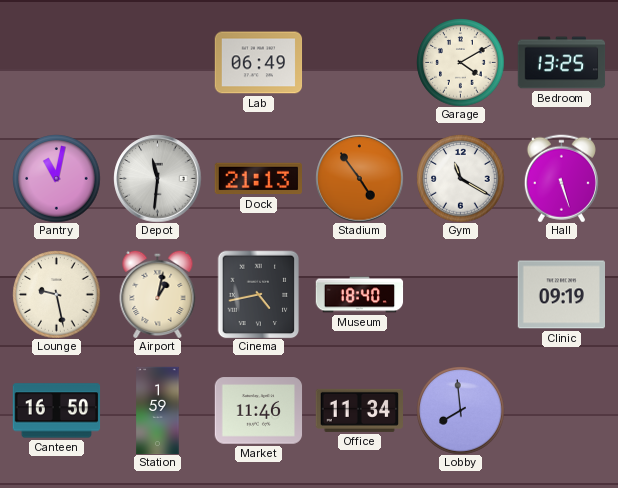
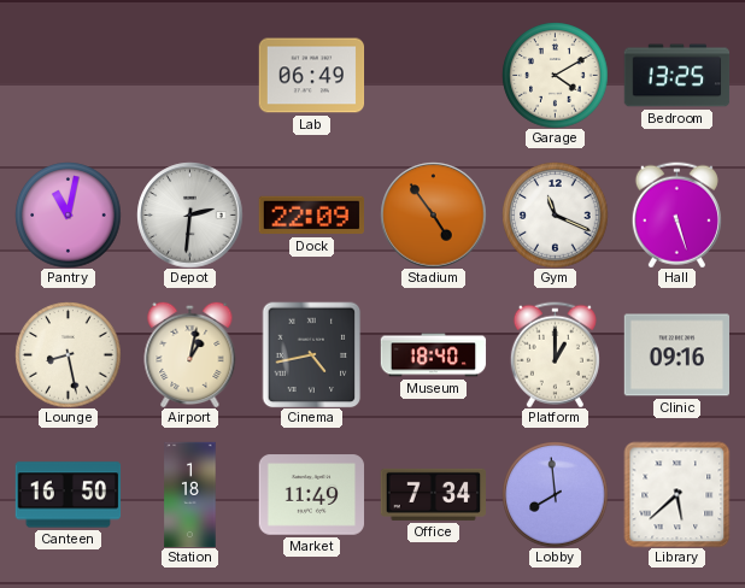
Depot: 11:31 -> 2:31 (189, 214)
Dock: 21:13 -> 22:09 (311, 216)
Gym: 11:20 -> 11:19 (555, 214)
Lounge: 9:28 -> 8:28 (68, 354)
Platform: none -> 1:00 (555, 354)
Clinic: 09:19 -> 09:16 (676, 355)
Station: 1:59 -> 1:18 (190, 494)
Market: 11:46 -> 11:49 (311, 495)
Office: 11:34 -> 7:34 (433, 494)
Library: none -> 5:38 (676, 494)
